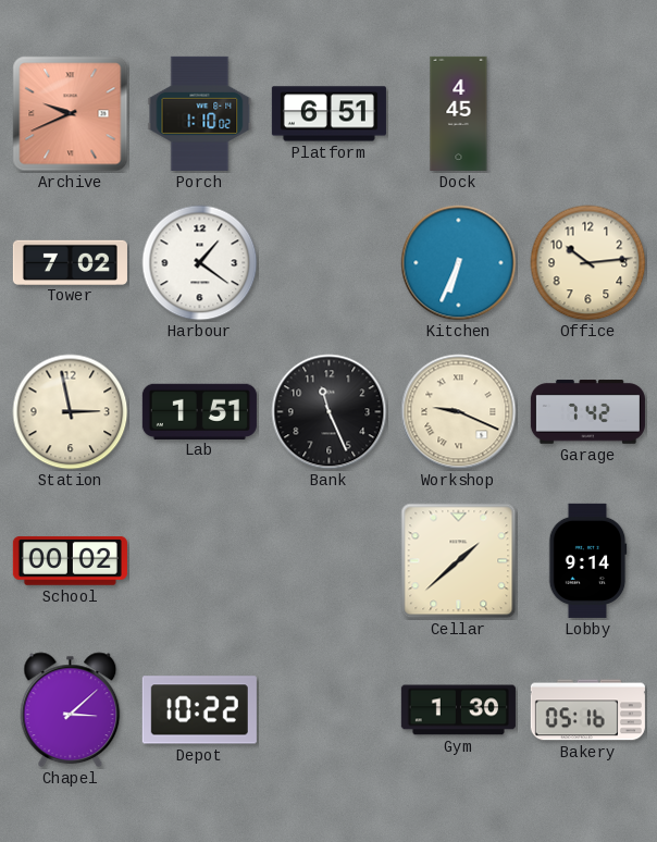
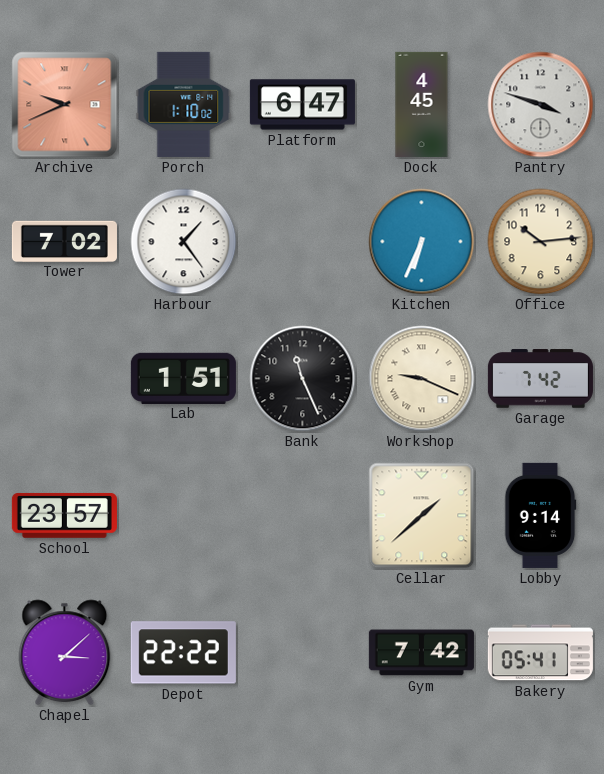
Platform: 6:51 -> 6:47 (302, 105)
Pantry: none -> 3:48 (541, 105)
Harbour: 1:21 -> 1:24 (184, 242)
Station: 2:58 -> none (71, 412)
School: 00:02 -> 23:57 (64, 516)
Depot: 10:22 -> 22:22 (183, 653)
Gym: 1:30 -> 7:42 (421, 653)
Bakery: 05:16 -> 05:41 (540, 653)
